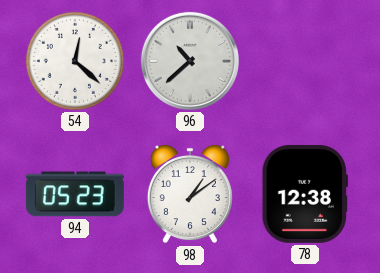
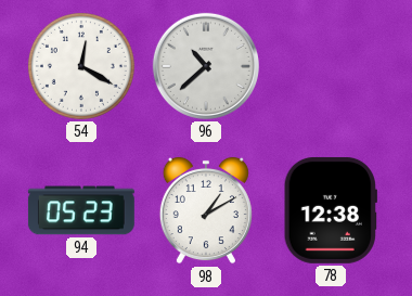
54: 12:22 -> 12:20 (81, 66)
98: 1:09 -> 1:10 (206, 210)
